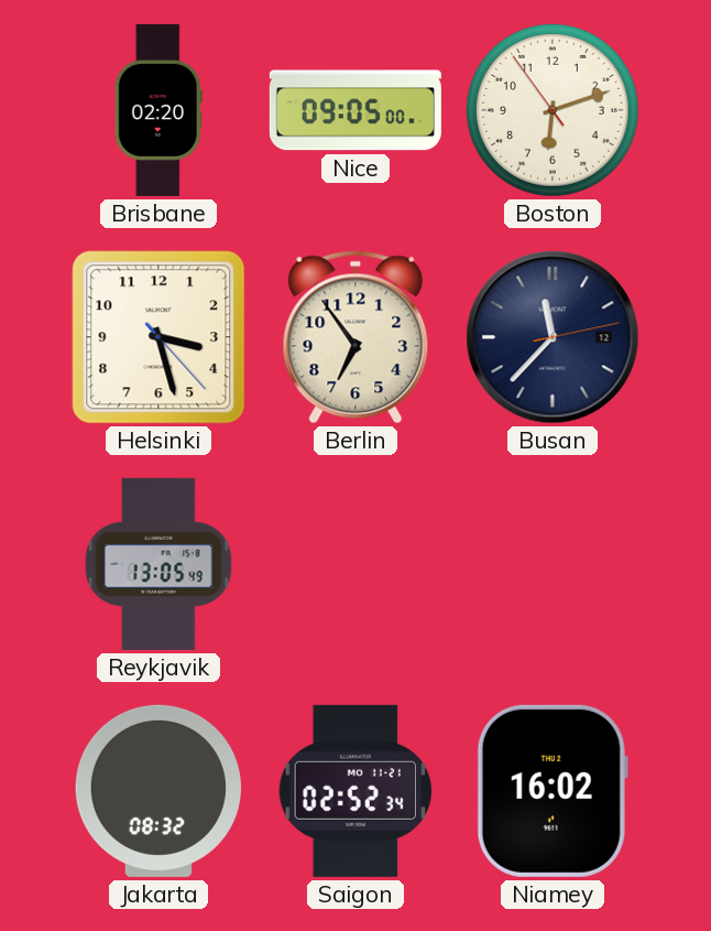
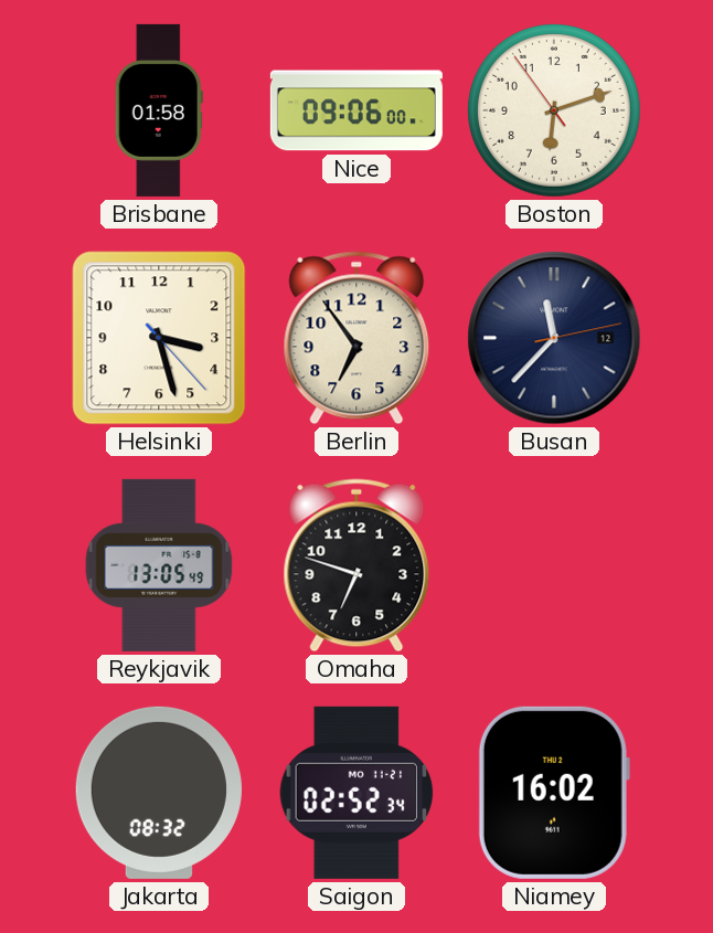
Brisbane: 02:20 -> 01:58 (159, 110)
Nice: 09:05 -> 09:06 (356, 110)
Omaha: none -> 6:48 (356, 565)
